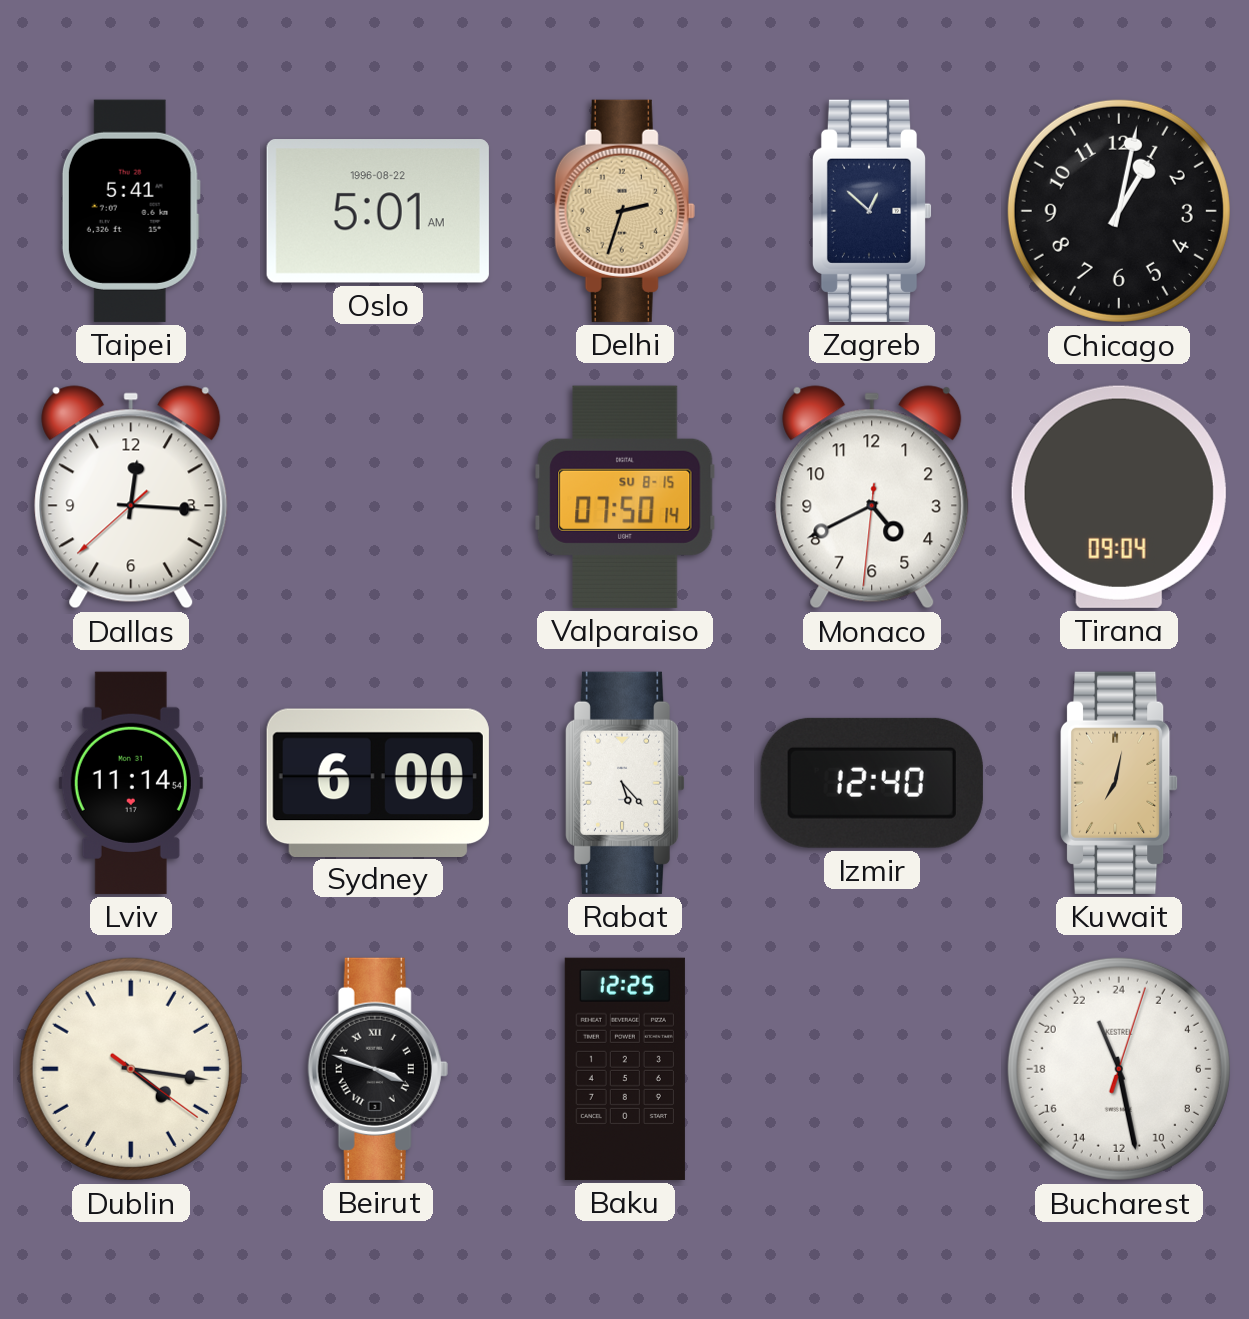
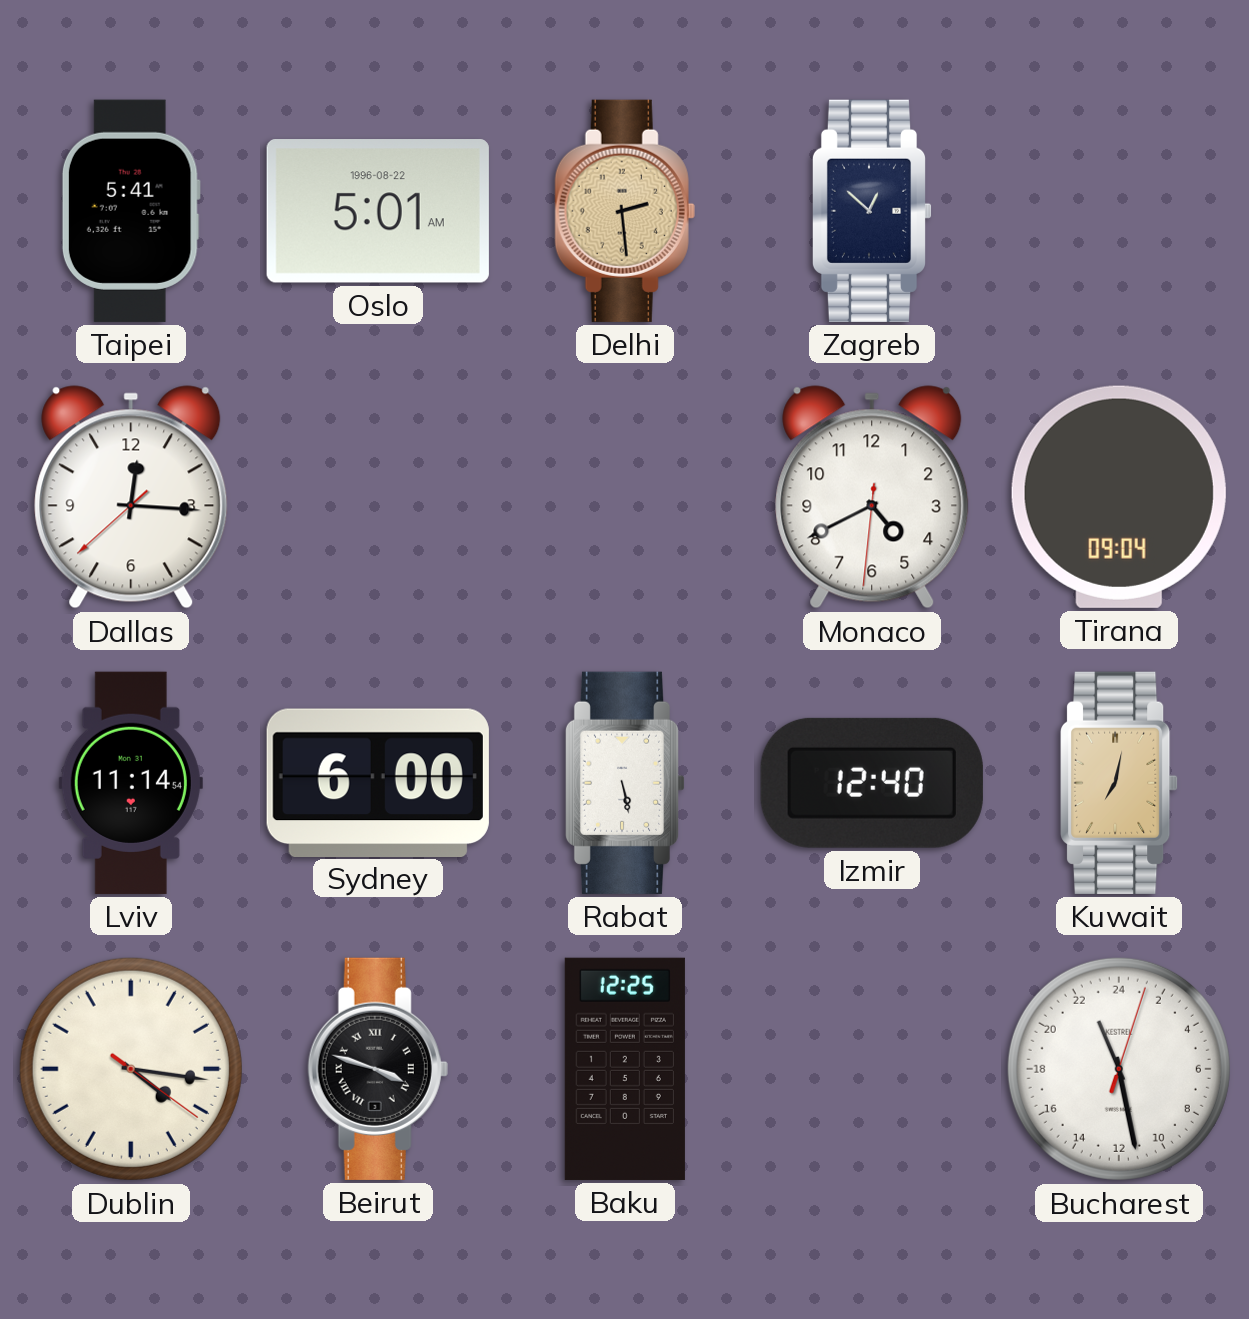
Delhi: 2:33 -> 2:29 (625, 211)
Chicago: 1:02 -> none (1119, 211)
Valparaiso: 07:50 -> none (625, 497)
Rabat: 5:23 -> 5:28 (625, 783)
